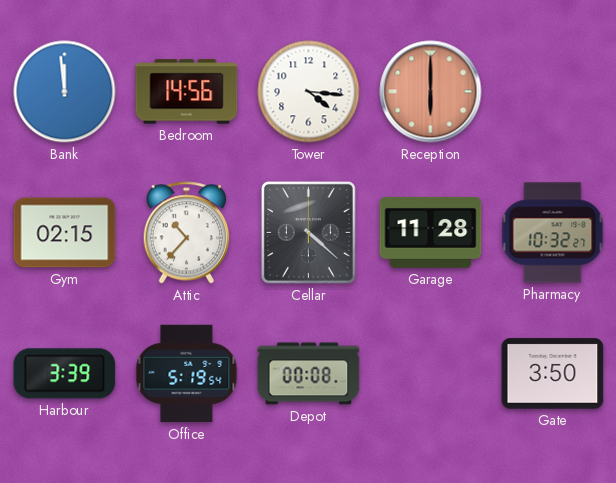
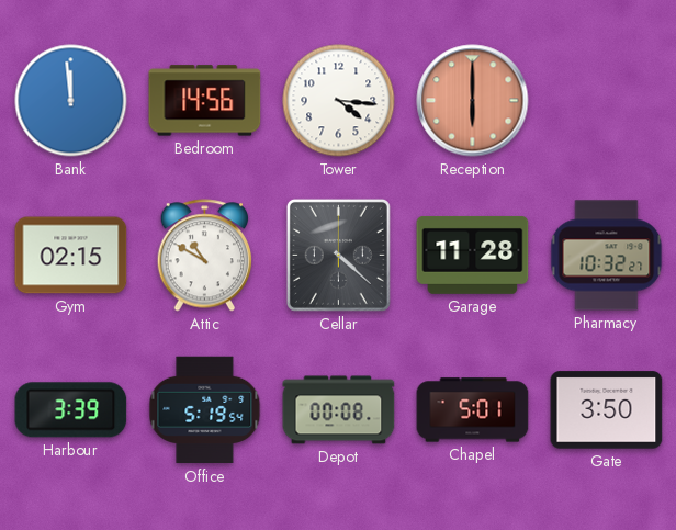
Attic: 10:37 -> 10:50 (205, 256)
Chapel: none -> 5:01 (473, 410)
